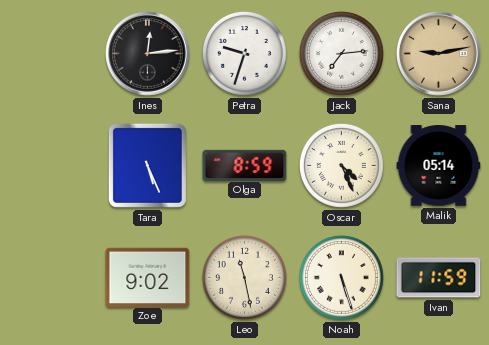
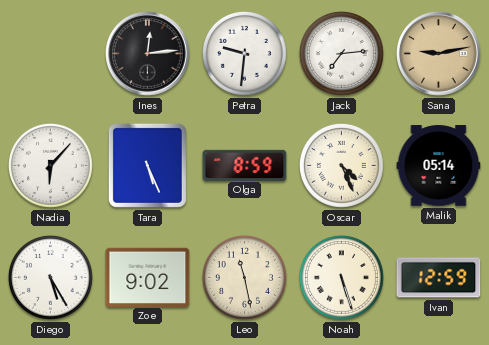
Petra: 9:33 -> 9:31 (244, 53)
Nadia: none -> 6:07 (50, 165)
Diego: none -> 5:25 (50, 277)
Ivan: 11:59 -> 12:59 (439, 278)
